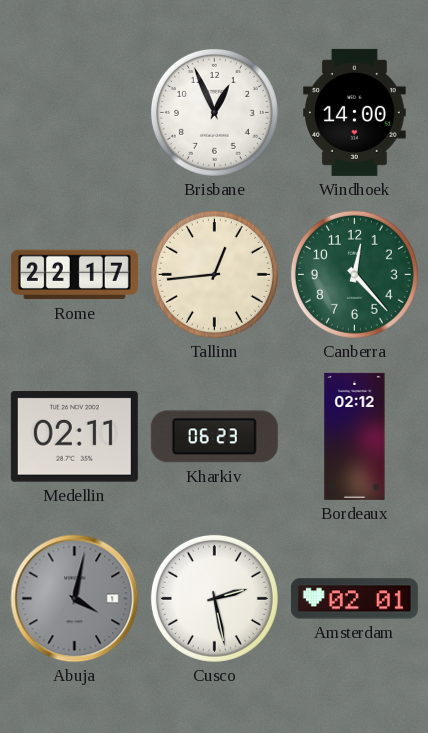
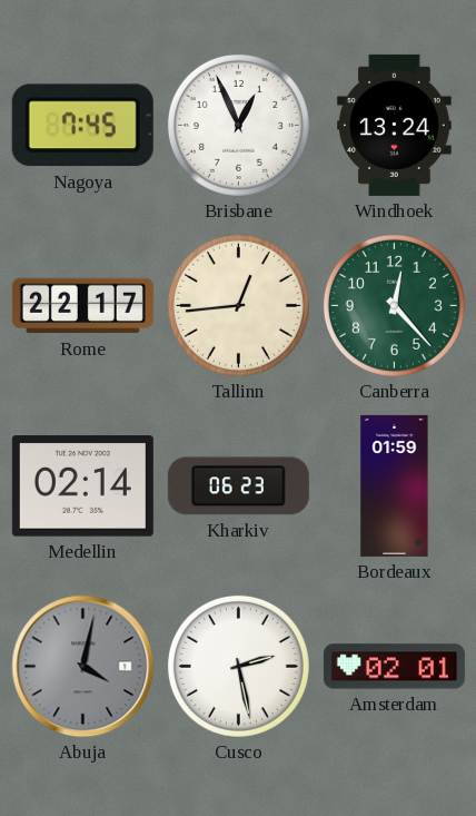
Nagoya: none -> 7:45 (82, 126)
Windhoek: 14:00 -> 13:24 (395, 125)
Medellin: 02:11 -> 02:14 (82, 486)
Bordeaux: 02:12 -> 01:59 (395, 485)
